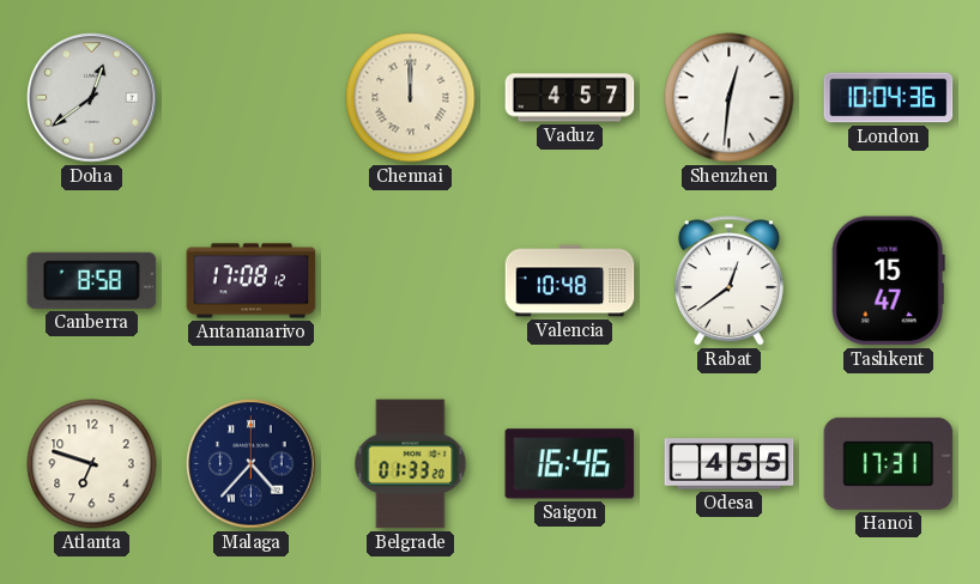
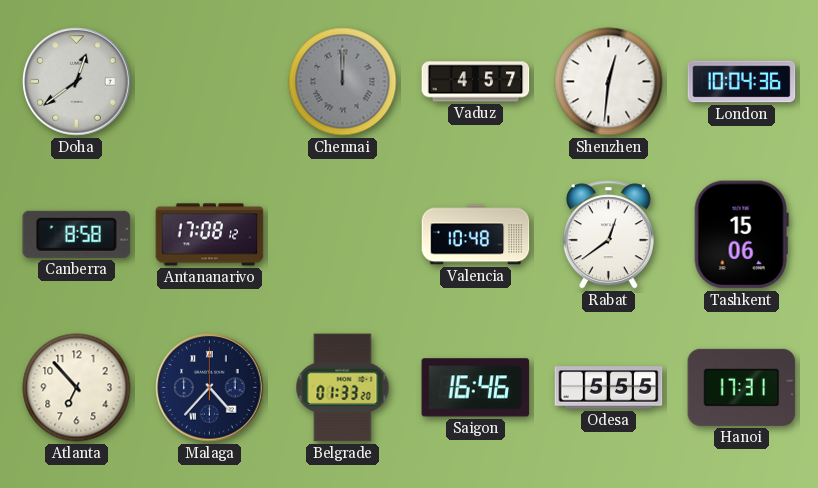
Chennai dial: cream -> grey (343, 82)
Tashkent: 15:47 -> 15:06 (741, 235)
Atlanta: 6:48 -> 6:53 (77, 388)
Odesa: 4:55 -> 5:55 (609, 388)
